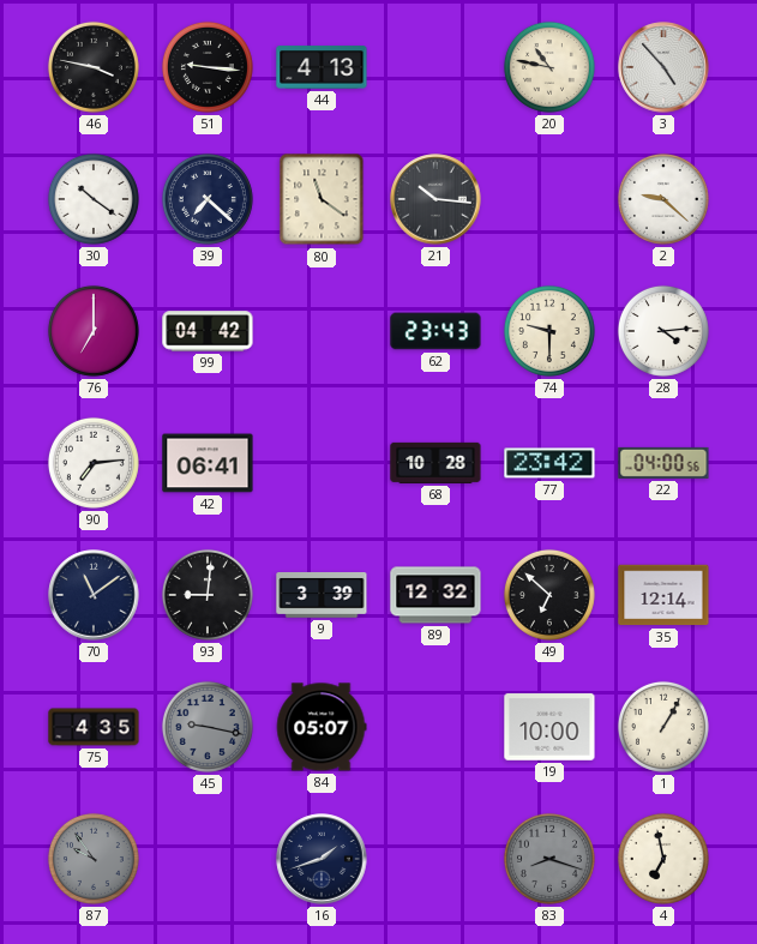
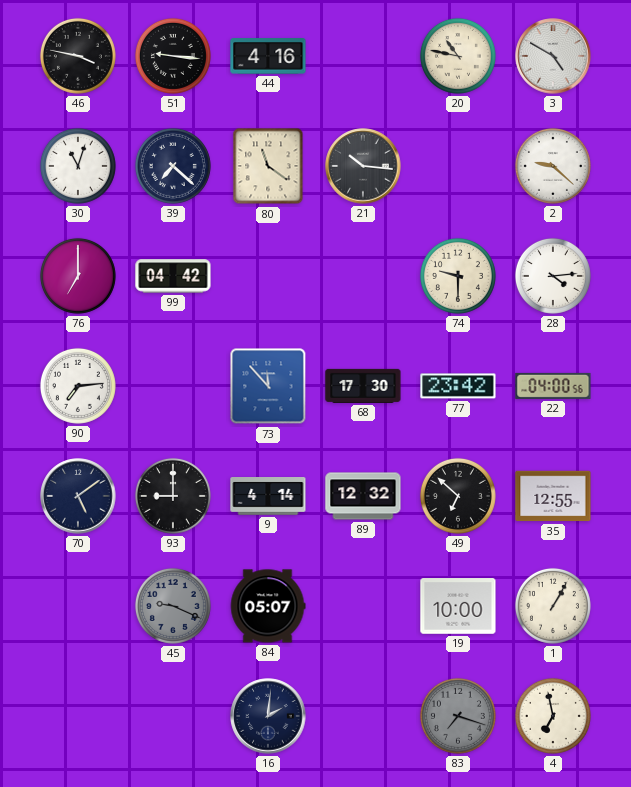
44: 4:13 -> 4:16 (268, 56)
3: 4:53 -> 4:50 (553, 56)
30: 10:21 -> 11:03 (78, 166)
62: 23:43 -> none (435, 331)
42: 06:41 -> none (208, 463)
73: none -> 11:53 (268, 386)
68: 10:28 -> 17:30 (363, 386)
70: 11:09 -> 5:09 (78, 496)
93: 9:01 -> 9:00 (173, 496)
9: 3:39 -> 4:14 (268, 497)
35: 12:14 -> 12:55 (553, 496)
75: 4:35 -> none (94, 727)
45: 9:17 -> 9:19 (173, 606)
87: 9:54 -> none (94, 859)
16: 1:42 -> 2:01 (268, 716)
83: 8:18 -> 7:18 (458, 716)
